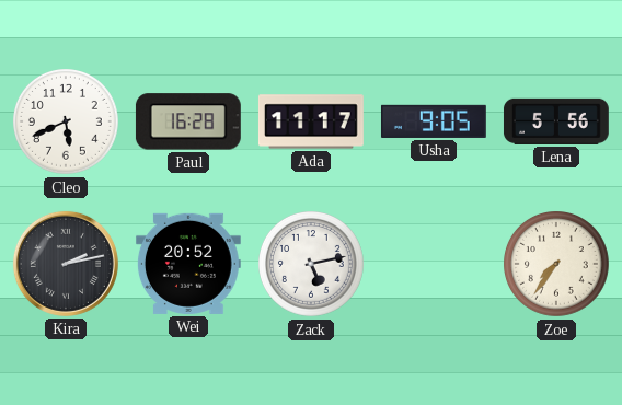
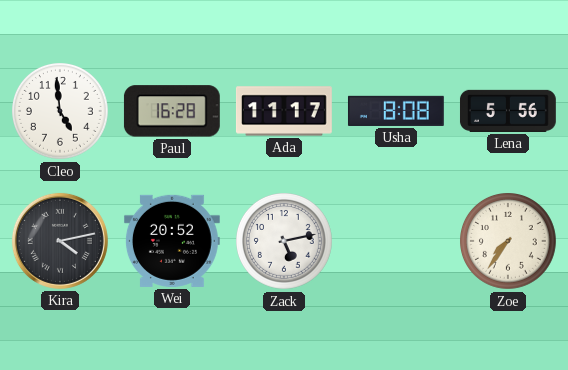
Cleo: 5:41 -> 4:59 (61, 112)
Usha: 9:05 -> 8:08 (396, 111)
Kira: 2:13 -> 4:13 (60, 241)
